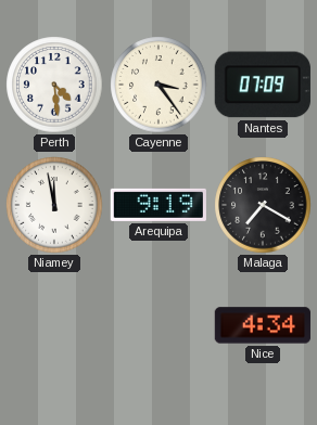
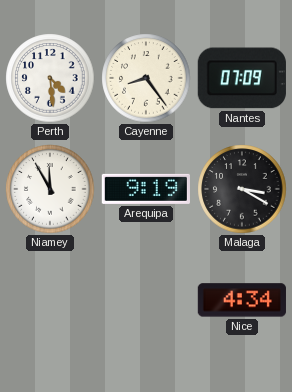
Cayenne: 3:24 -> 8:24 (146, 78)
Niamey: 11:58 -> 11:55 (50, 189)
Malaga: 7:20 -> 3:20 (242, 189)
